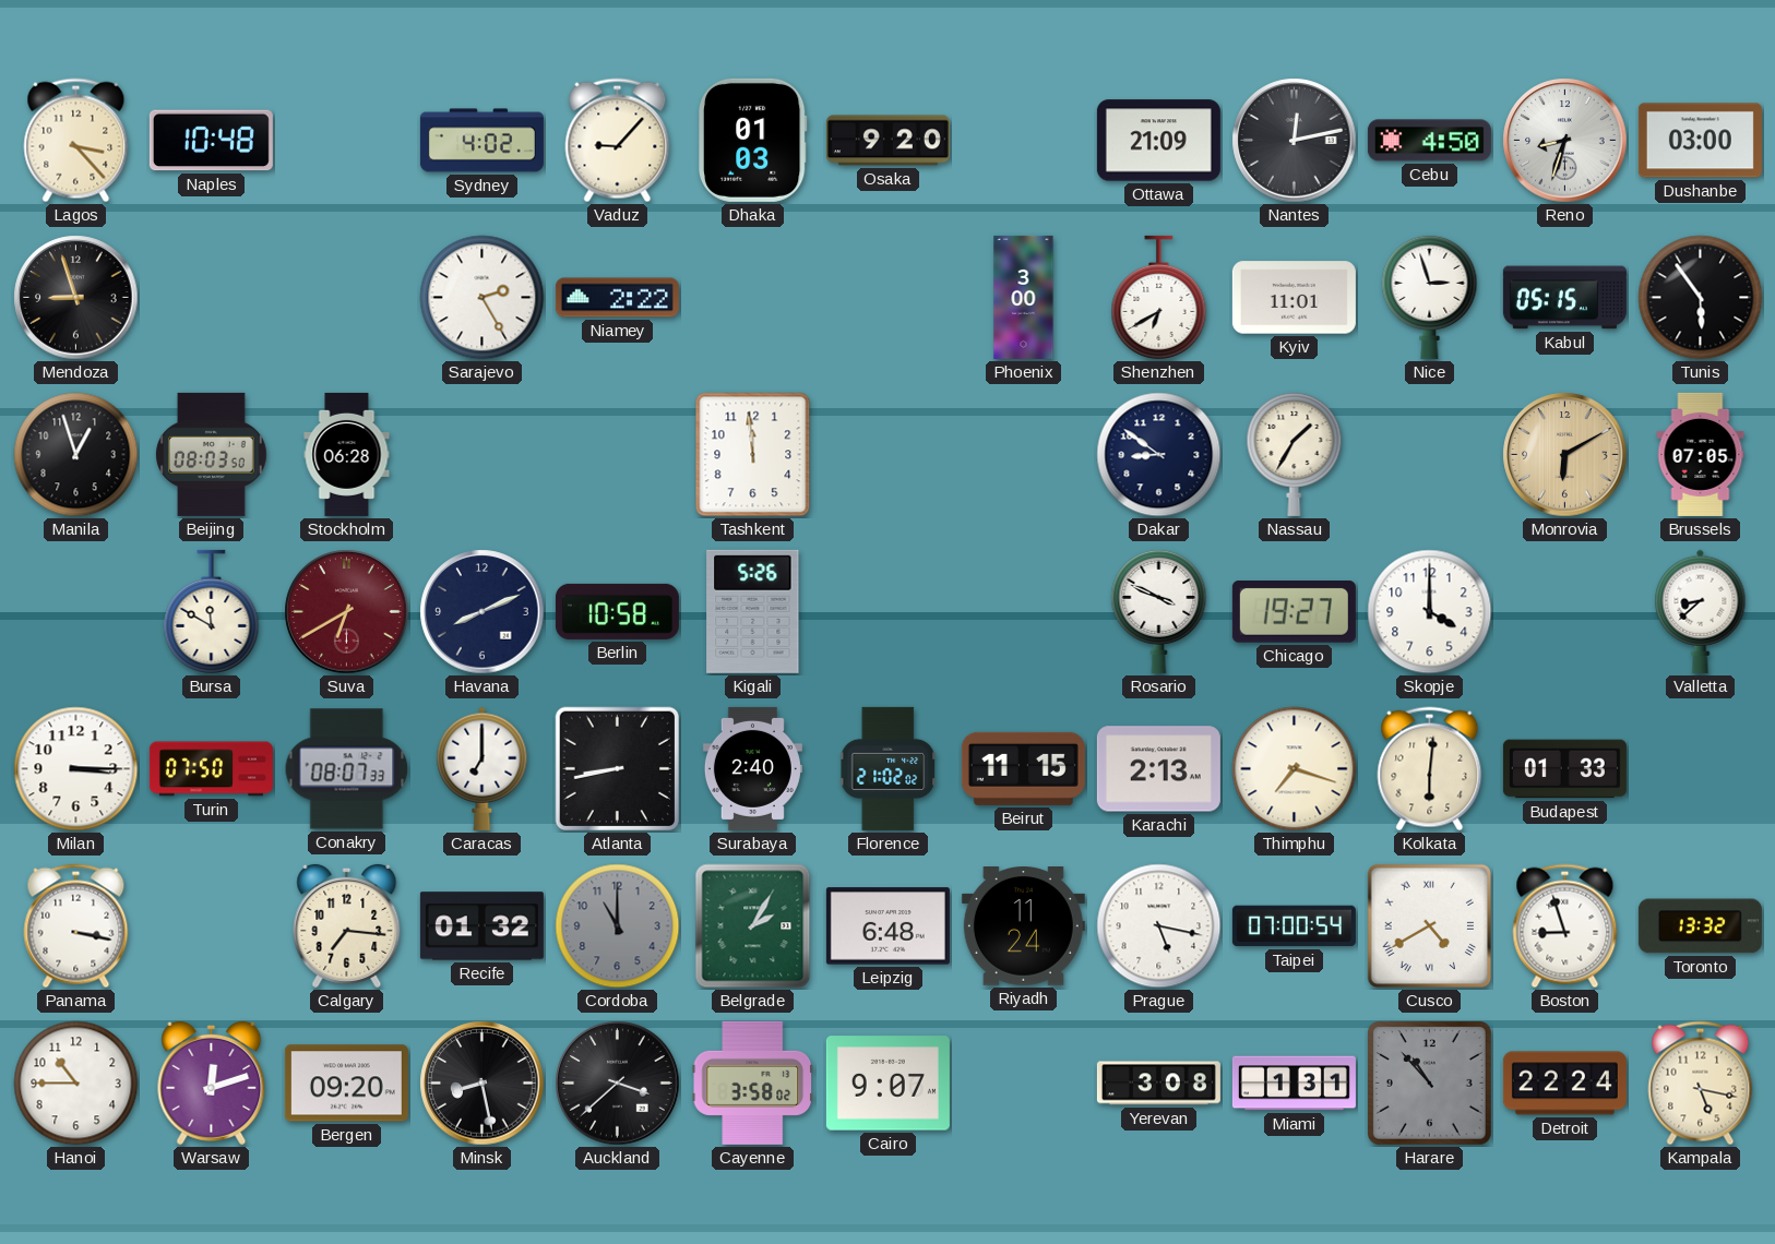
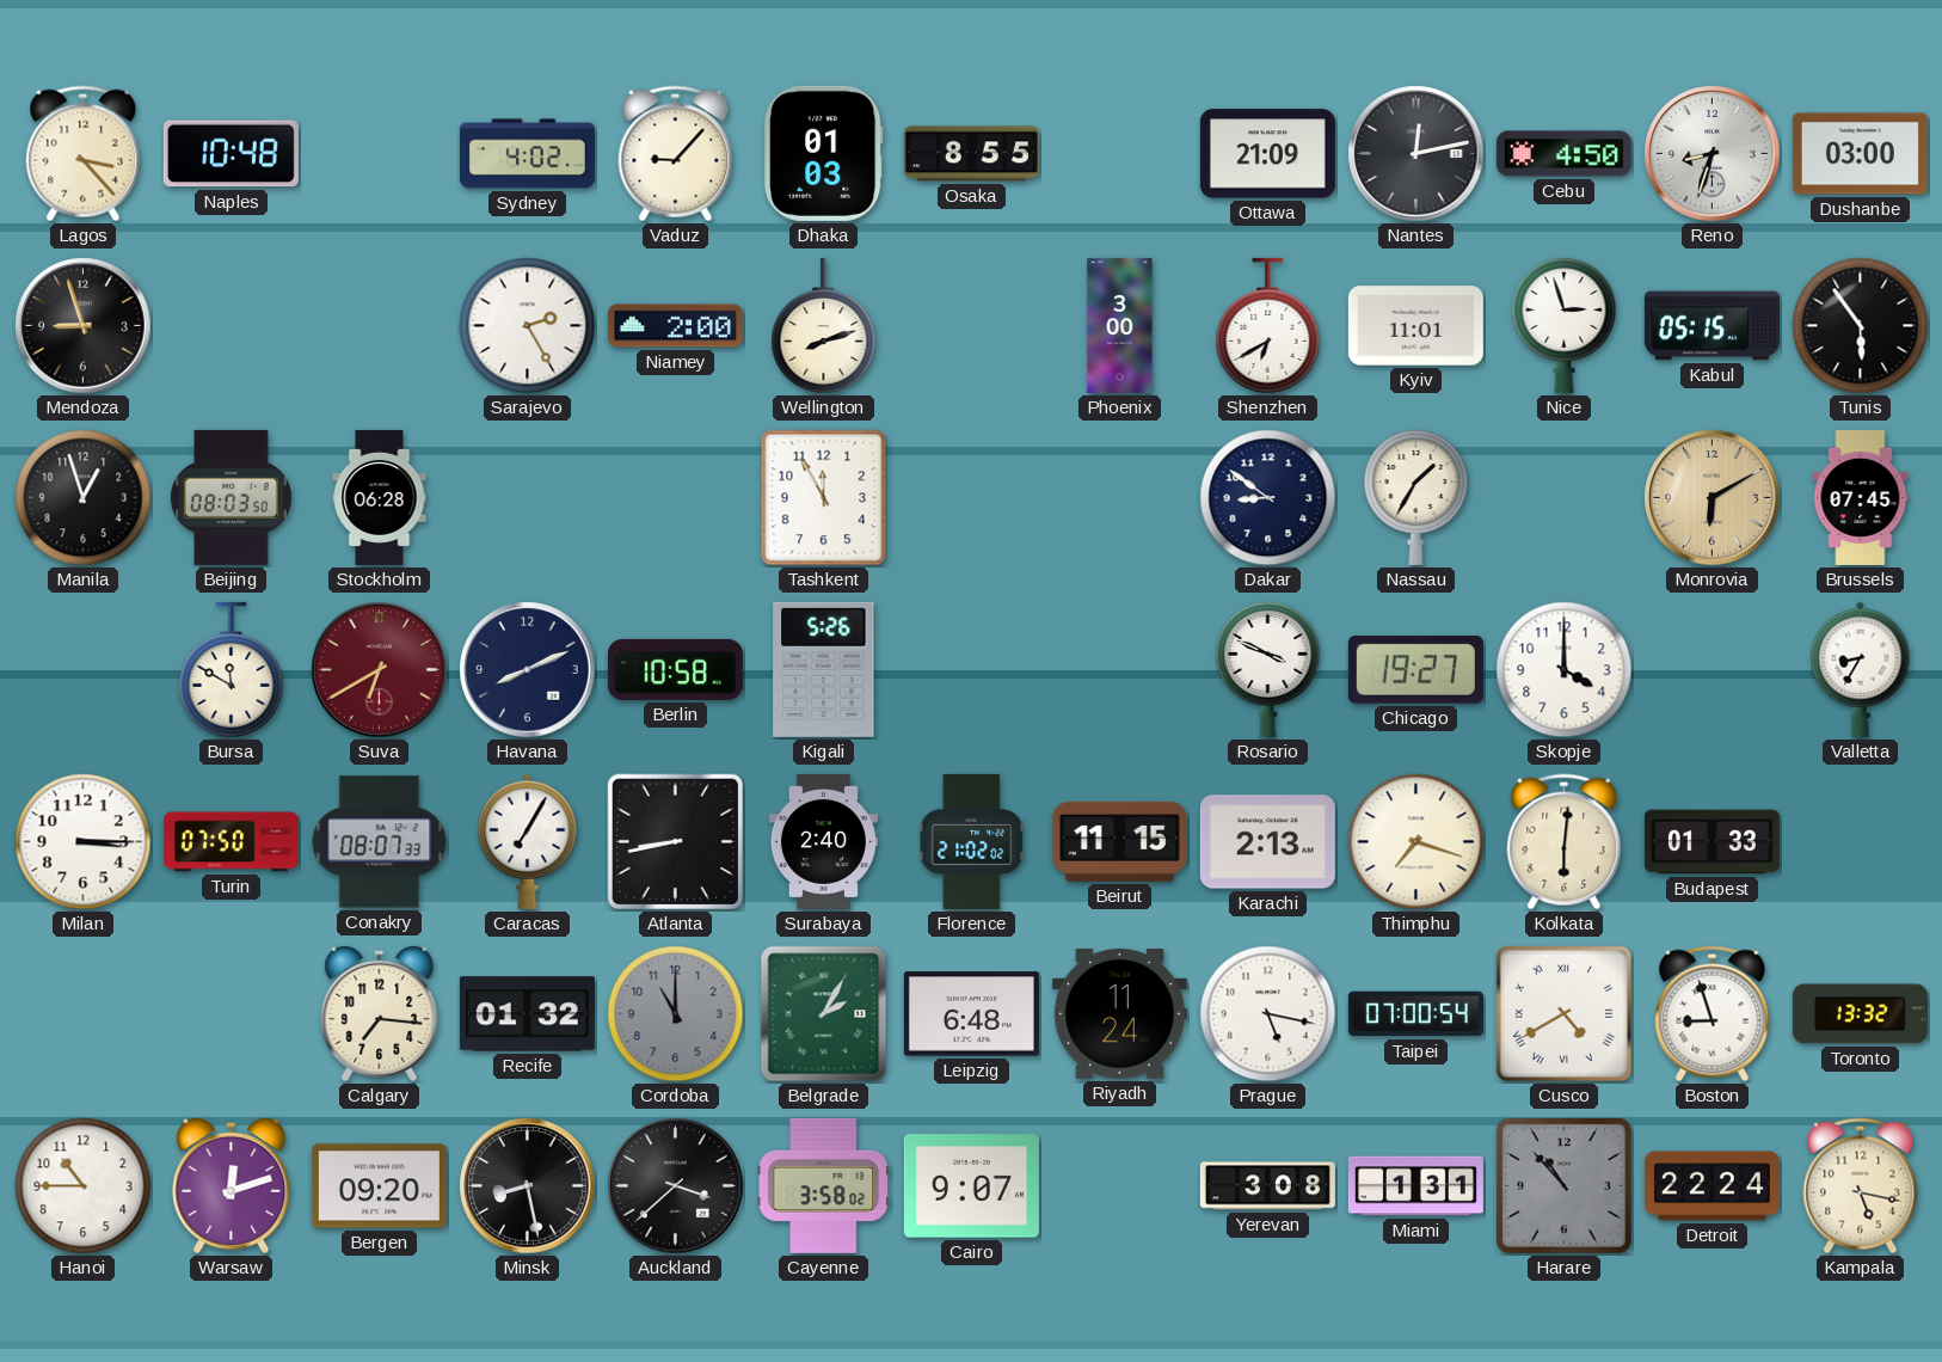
Osaka: 9:20 -> 8:55 (971, 154)
Niamey: 2:22 -> 2:00 (675, 326)
Wellington: none -> 8:12 (824, 325)
Tashkent: 11:59 -> 11:55 (824, 498)
Brussels: 07:05 -> 07:45 (1861, 497)
Valletta: 8:38 -> 8:35 (1861, 669)
Caracas: 7:00 -> 7:05 (528, 841)
Panama: 3:17 -> none (76, 926)
